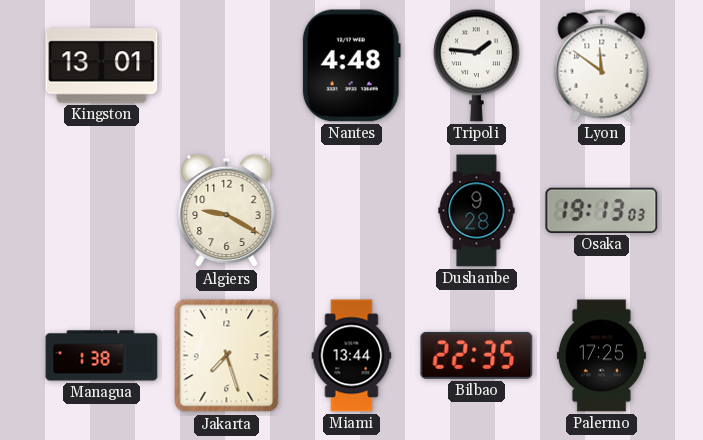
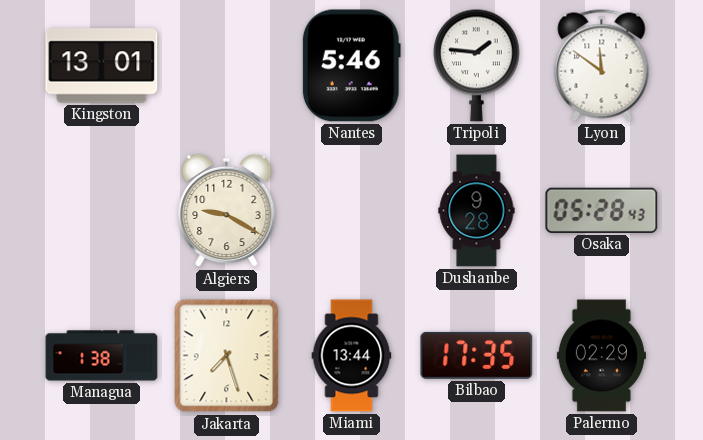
Nantes: 4:48 -> 5:46 (351, 66)
Osaka: 19:13 -> 05:28 (602, 210)
Bilbao: 22:35 -> 17:35 (477, 355)
Palermo: 17:25 -> 02:29 (601, 356)
